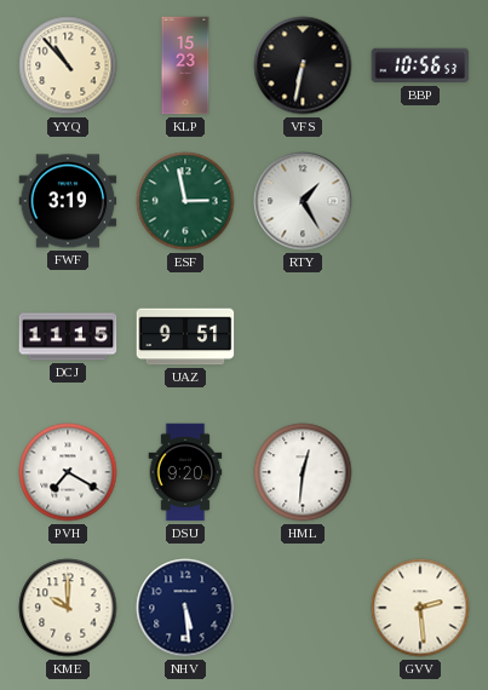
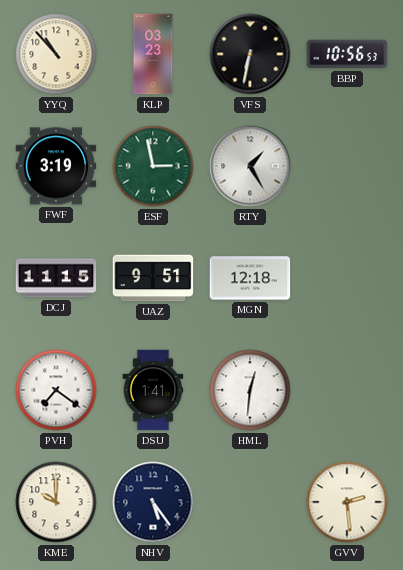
KLP: 15:23 -> 03:23 (153, 54)
MGN: none -> 12:18 (250, 278)
PVH: 7:20 -> 7:21 (56, 390)
DSU: 9:20 -> 1:41 (153, 390)
NHV: 5:29 -> 5:24 (153, 502)
